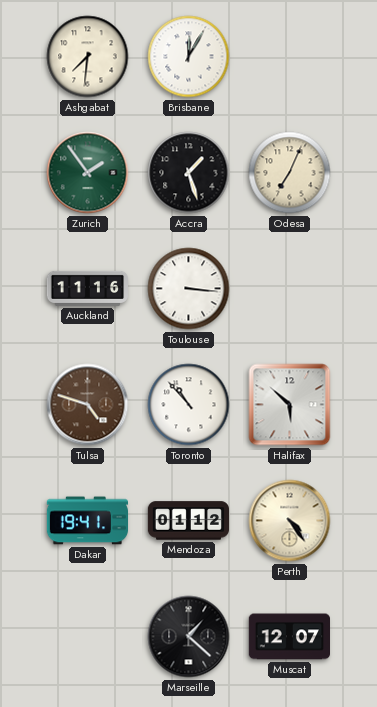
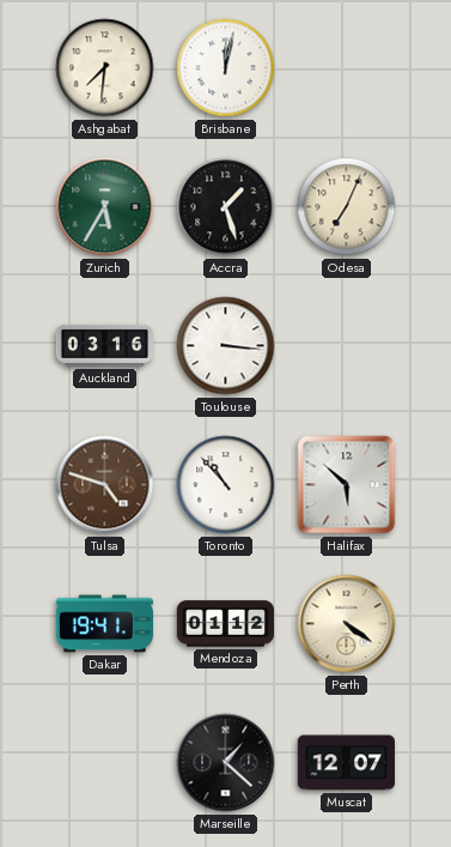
Brisbane: 12:05 -> 12:02 (226, 68)
Zurich: 1:54 -> 5:35 (105, 207)
Auckland: 11:16 -> 03:16 (104, 345)
Perth: 4:24 -> 4:21 (347, 624)
